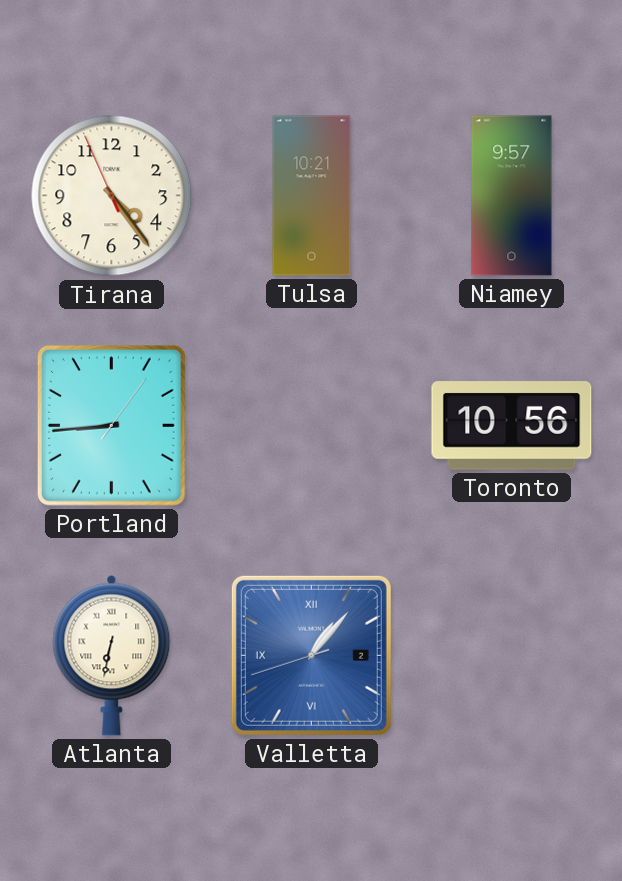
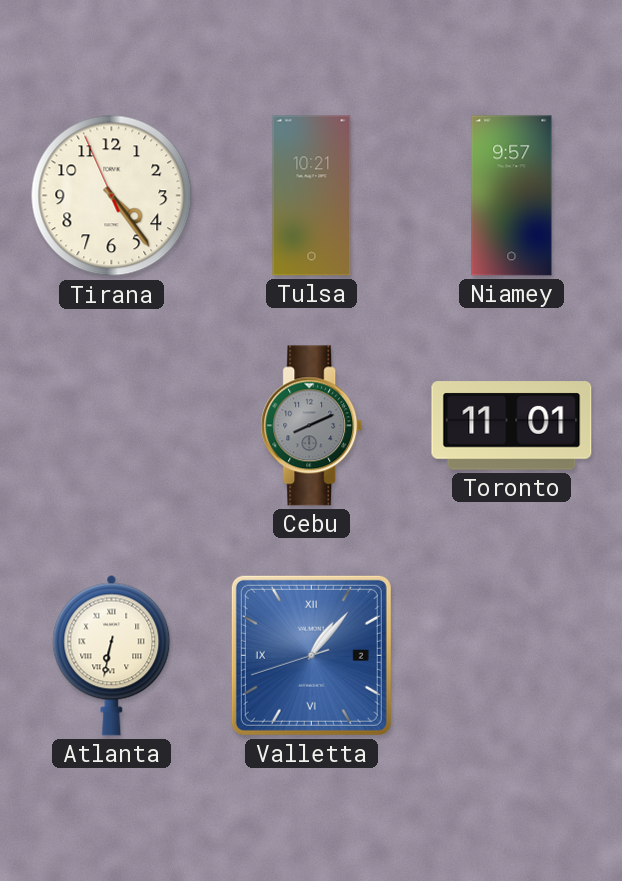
Portland: 8:44 -> none (111, 425)
Cebu: none -> 8:11 (312, 426)
Toronto: 10:56 -> 11:01 (512, 426)
